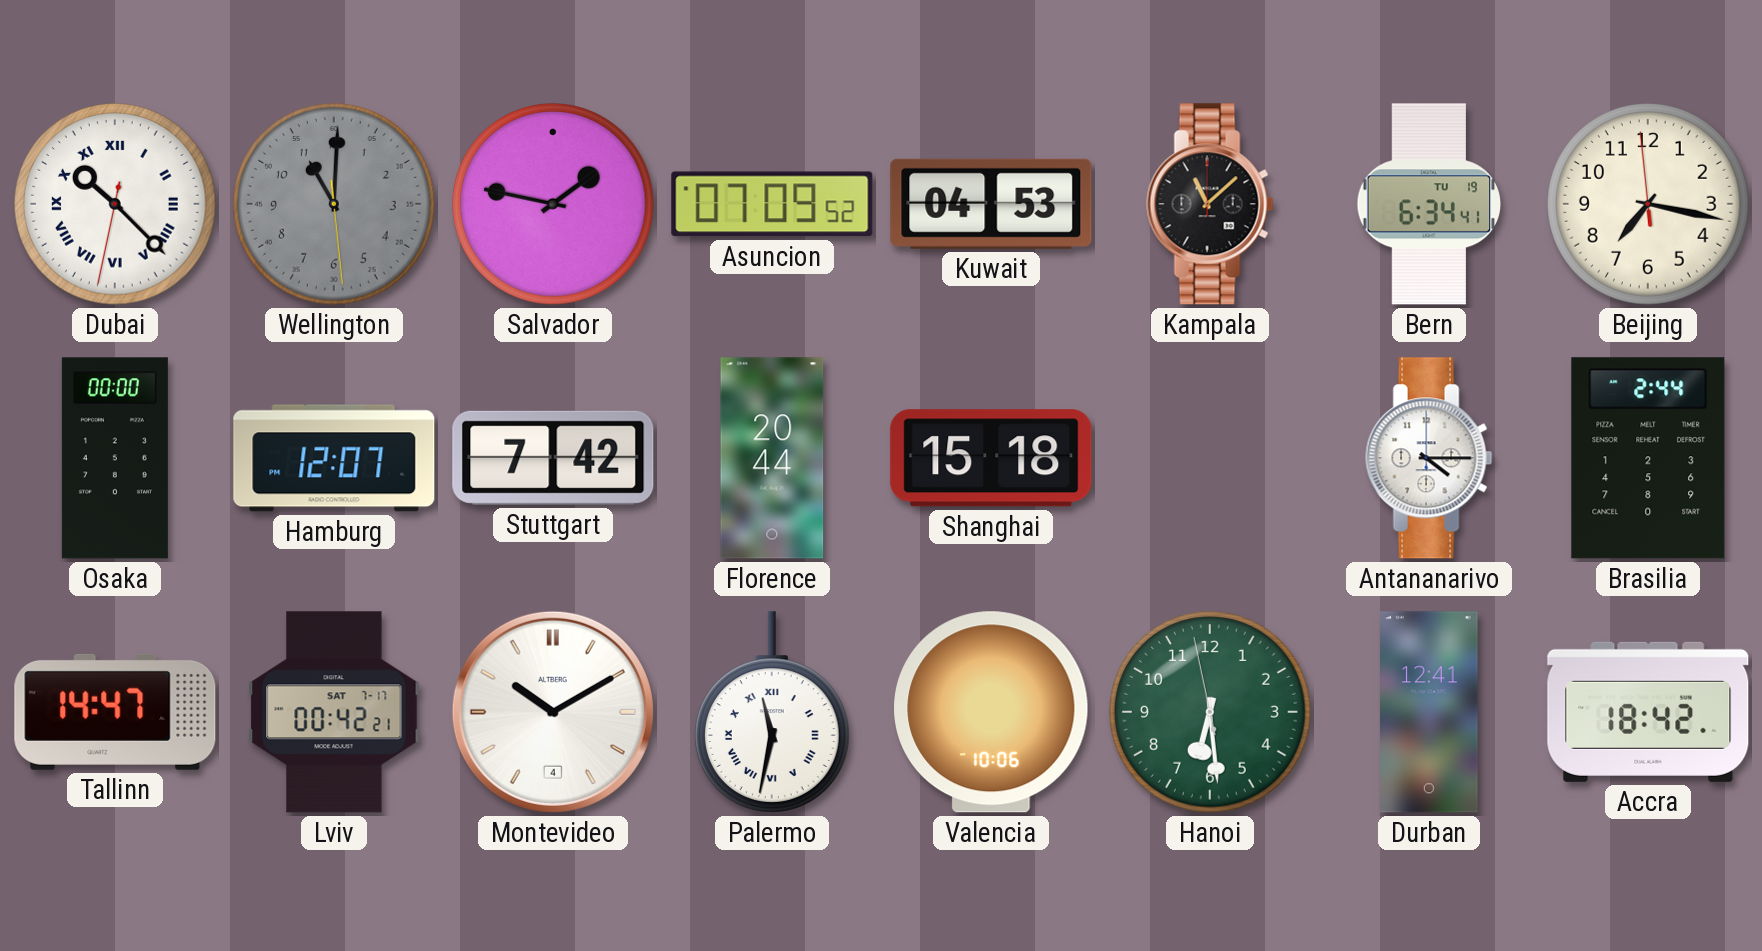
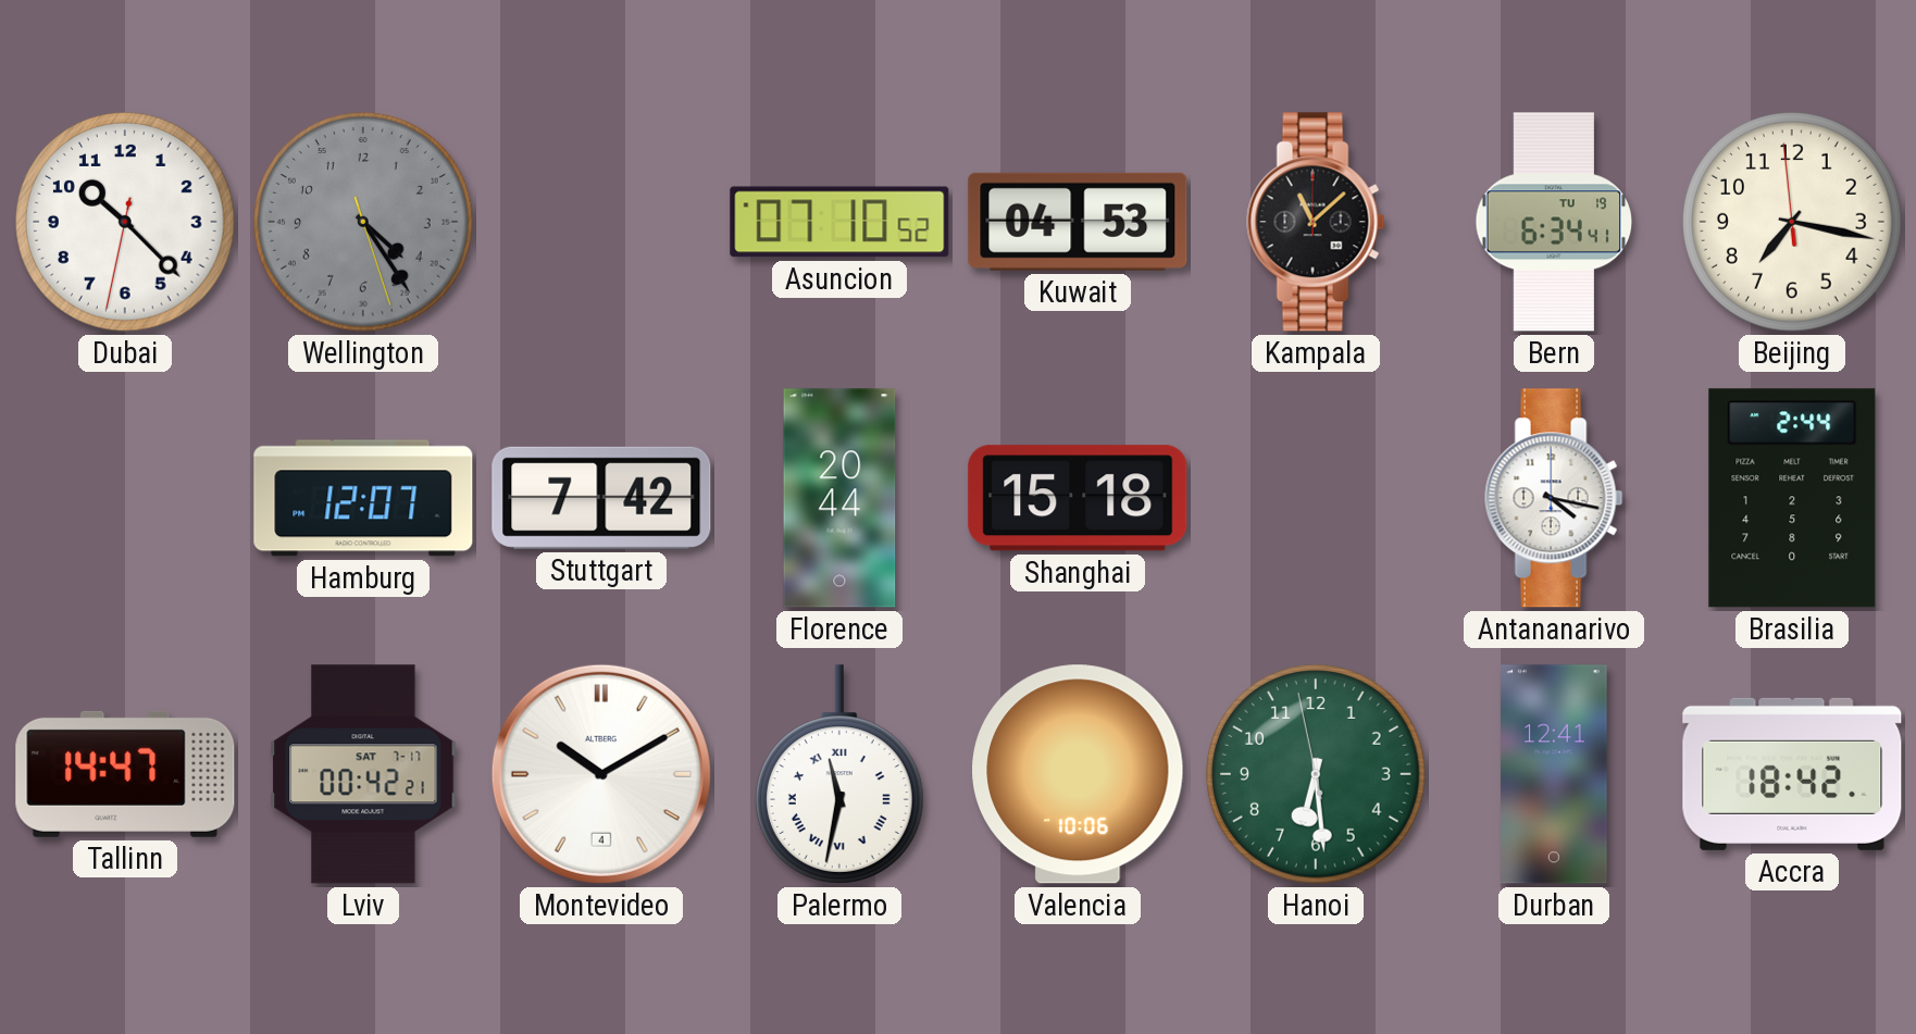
Dubai numerals: Roman -> Arabic (126, 223)
Wellington: 11:00 -> 4:24 (364, 223)
Salvador: 1:47 -> none (554, 205)
Asuncion: 07:09 -> 07:10 (839, 222)
Osaka: 00:00 -> none (115, 458)
Antananarivo: 4:15 -> 4:17 (1554, 498)
